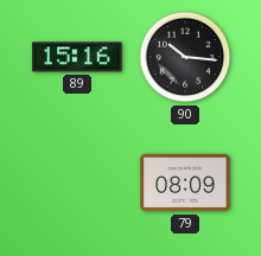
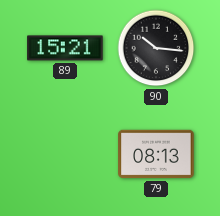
89: 15:16 -> 15:21 (65, 48)
79: 08:09 -> 08:13 (156, 154)
